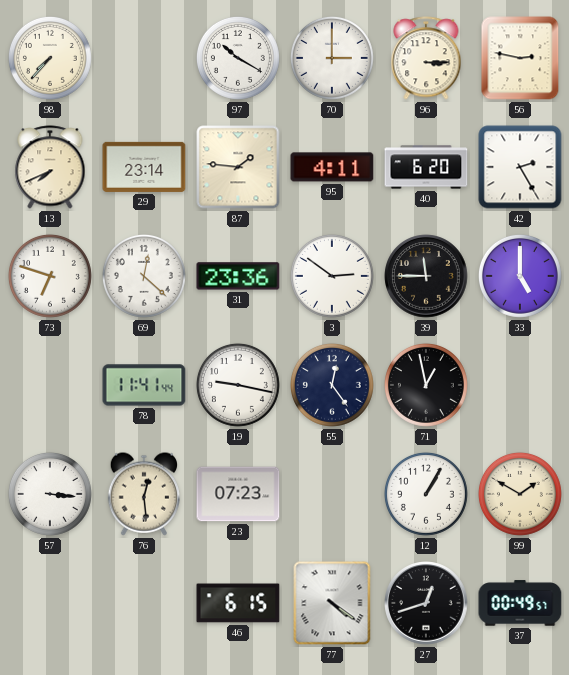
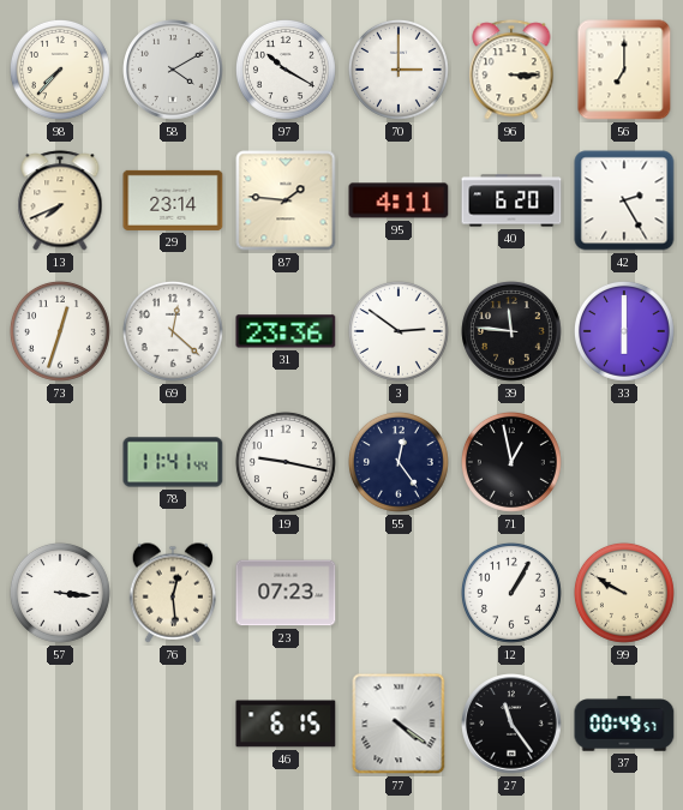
58: none -> 4:10 (173, 70)
56: 2:47 -> 7:00 (624, 70)
73: 6:48 -> 12:33 (60, 331)
39: 11:45 -> 11:46 (511, 331)
33: 5:00 -> 6:00 (624, 331)
99: 1:50 -> 9:50 (624, 593)
27: 12:42 -> 11:24 (511, 724)
